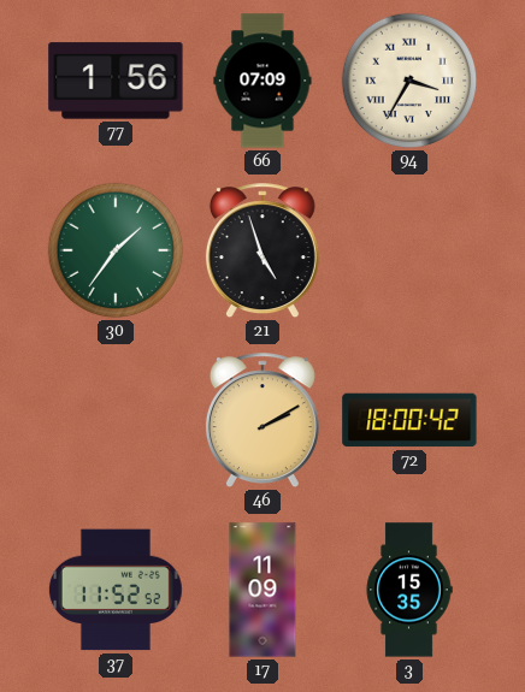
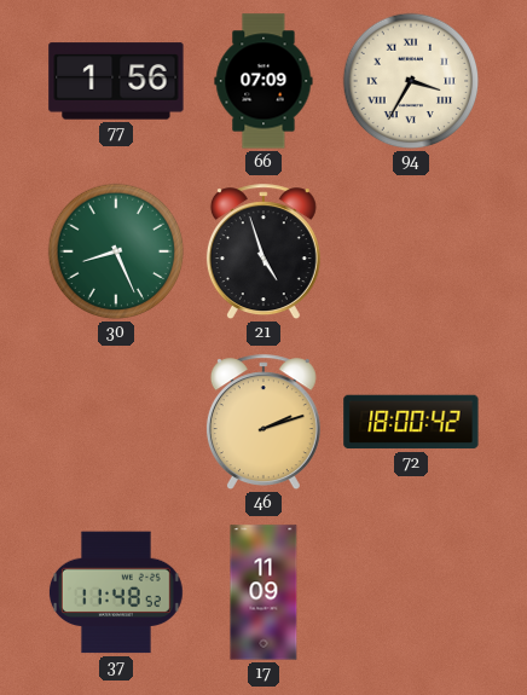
30: 1:36 -> 8:26 (116, 251)
46: 2:10 -> 2:12 (263, 423)
37: 11:52 -> 11:48 (116, 592)
3: 15:35 -> none (409, 590)
